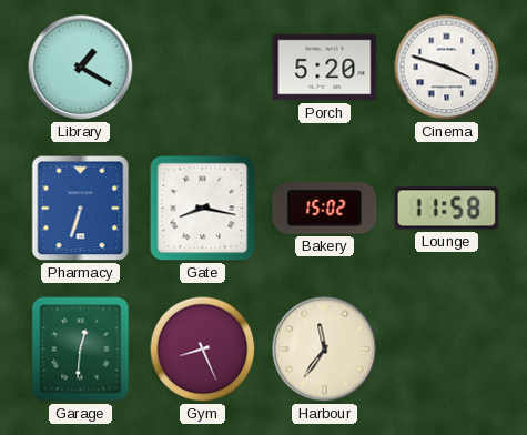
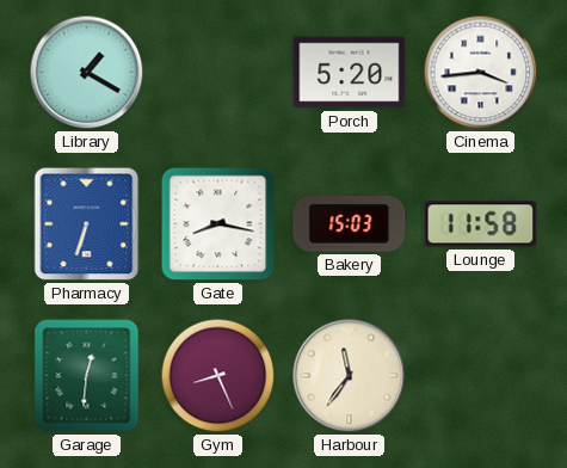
Cinema: 3:48 -> 3:44 (481, 73)
Bakery: 15:02 -> 15:03 (350, 224)
